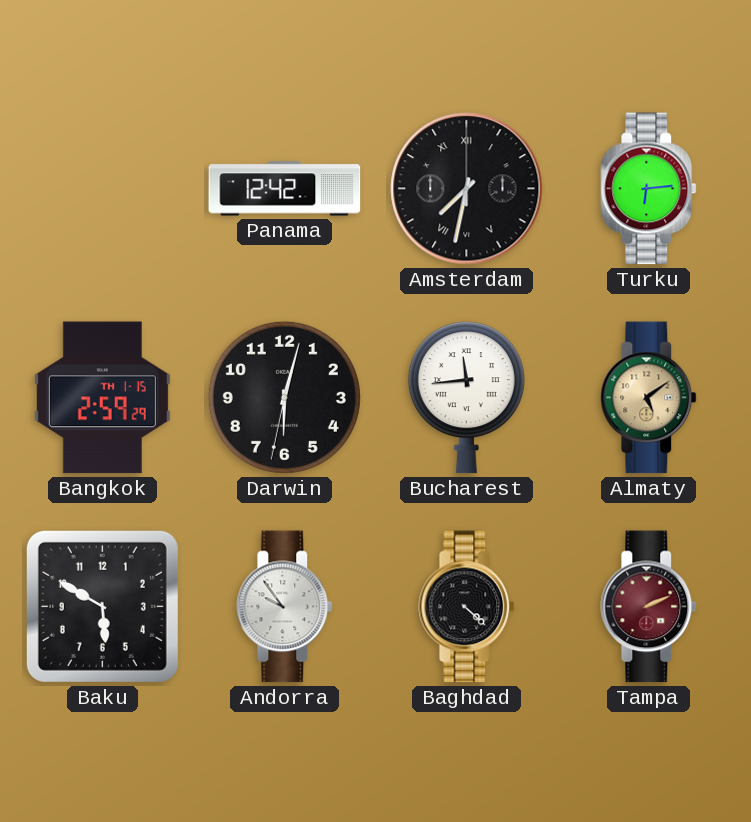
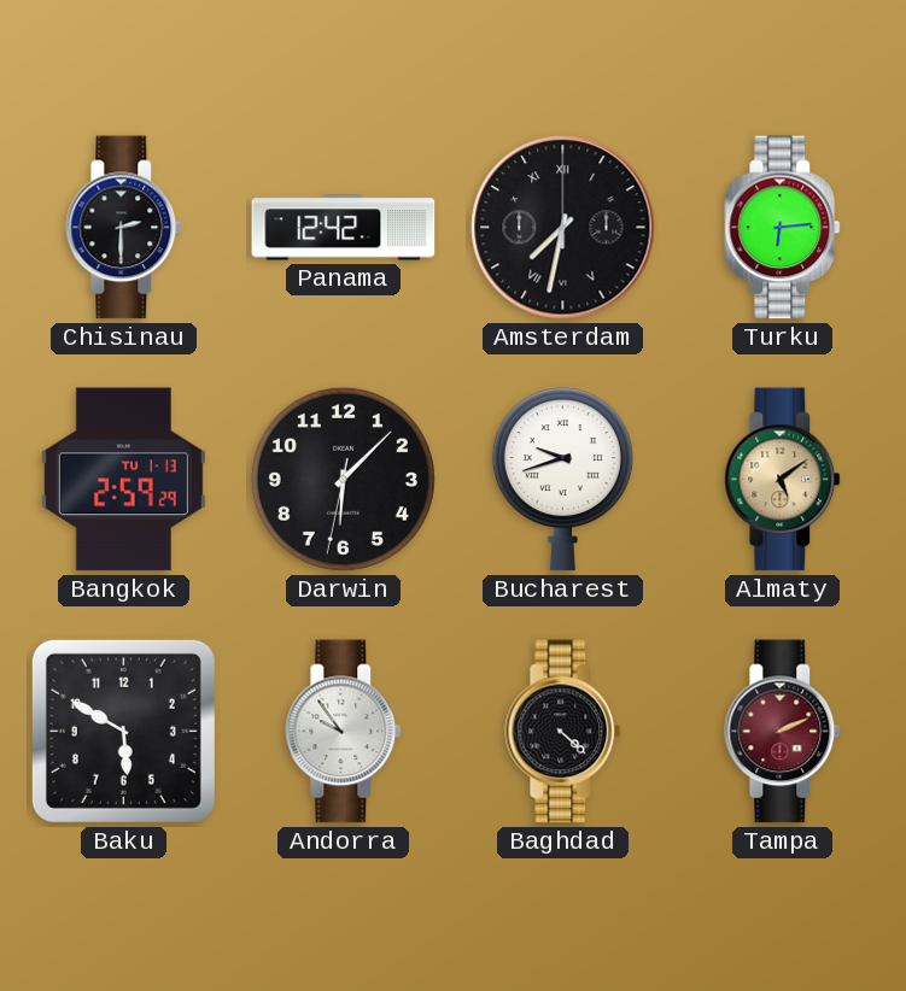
Chisinau: none -> 2:30 (124, 228)
Bangkok date: TH 1-15 -> TU 1-13 (123, 480)
Darwin: 6:02 -> 6:07 (343, 479)
Bucharest: 11:44 -> 9:42 (562, 480)
